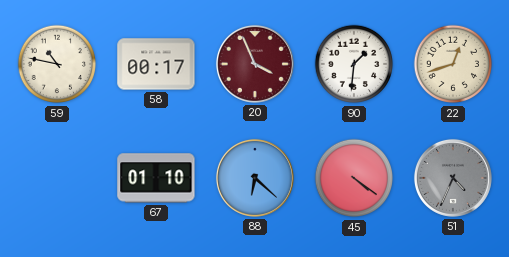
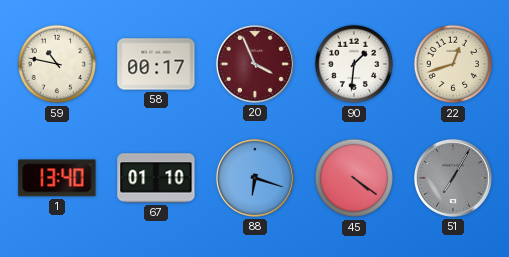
1: none -> 13:40 (57, 178)
88: 6:22 -> 6:18 (255, 178)
51: 4:34 -> 7:05 (453, 178)
